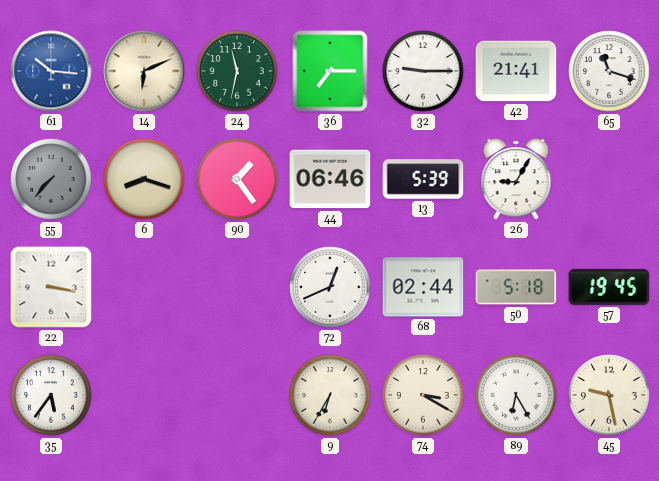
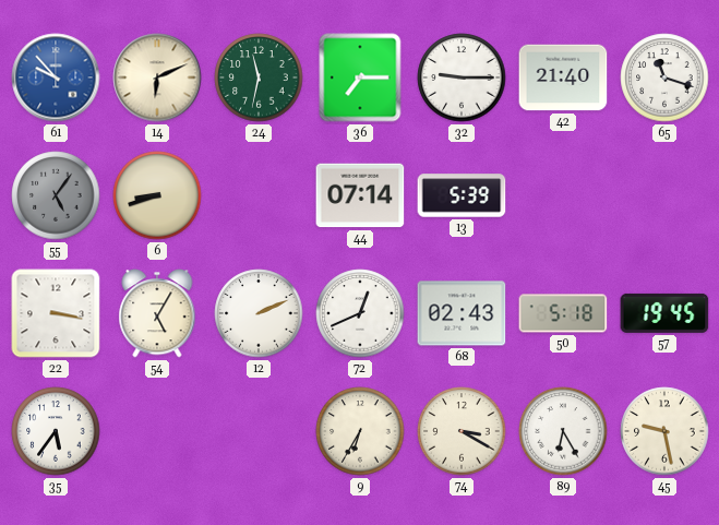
61: 10:16 -> 9:53 (56, 77)
42: 21:41 -> 21:40 (563, 77)
55: 7:37 -> 5:06 (56, 195)
6: 8:18 -> 8:42 (157, 195)
90: 1:24 -> none (237, 179)
44: 06:46 -> 07:14 (360, 195)
26: 9:05 -> none (516, 179)
54: none -> 5:05 (157, 313)
12: none -> 2:11 (259, 313)
68: 02:44 -> 02:43 (462, 313)
